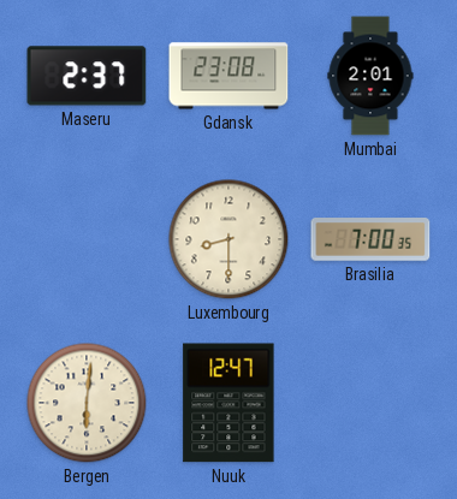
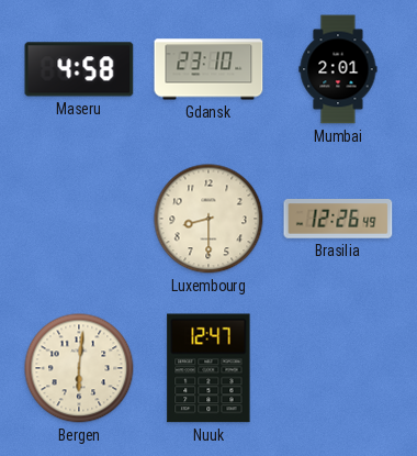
Maseru: 2:37 -> 4:58 (79, 69)
Gdansk: 23:08 -> 23:10 (208, 69)
Brasilia: 7:00 -> 12:26 (338, 220)
